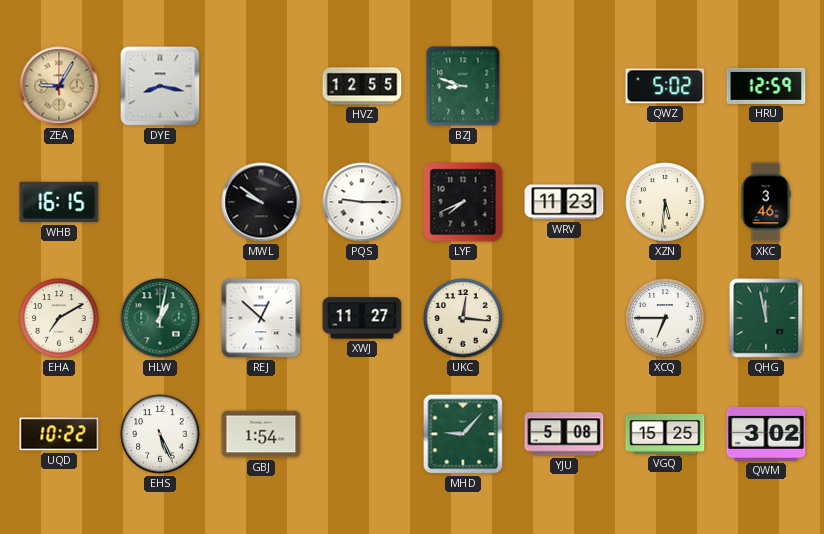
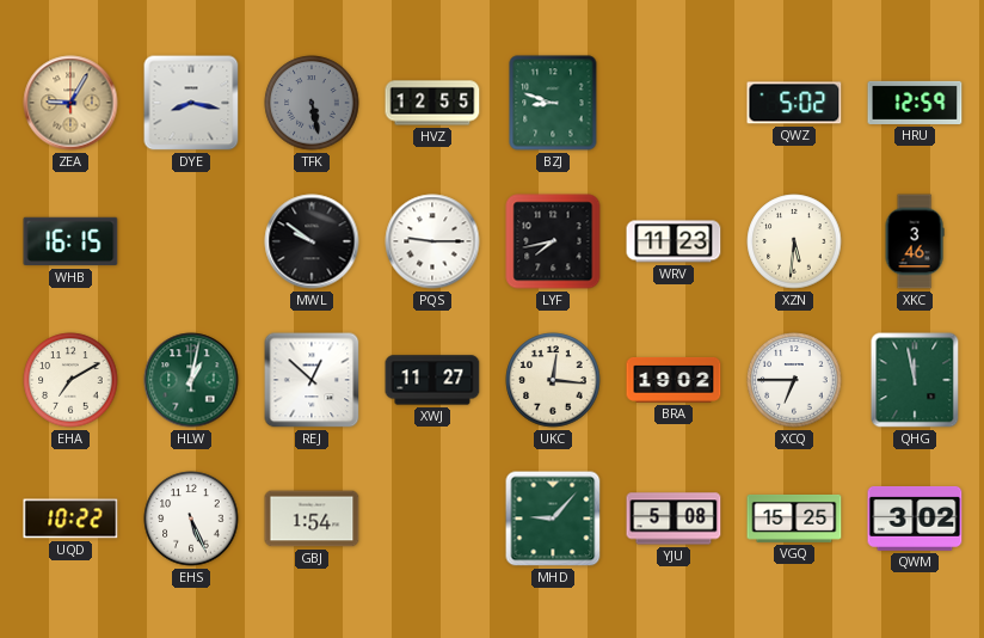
TFK: none -> 5:28 (312, 103)
LYF: 7:41 -> 7:43 (553, 241)
BRA: none -> 19:02 (674, 380)
